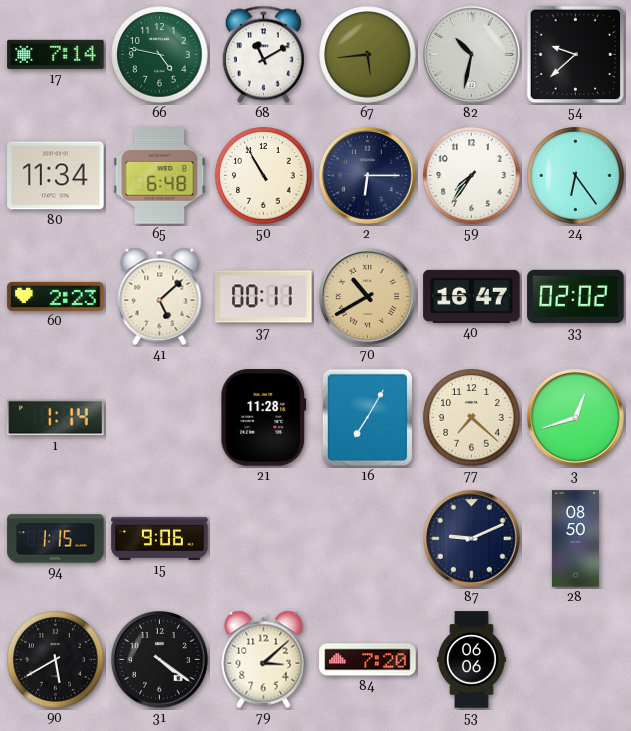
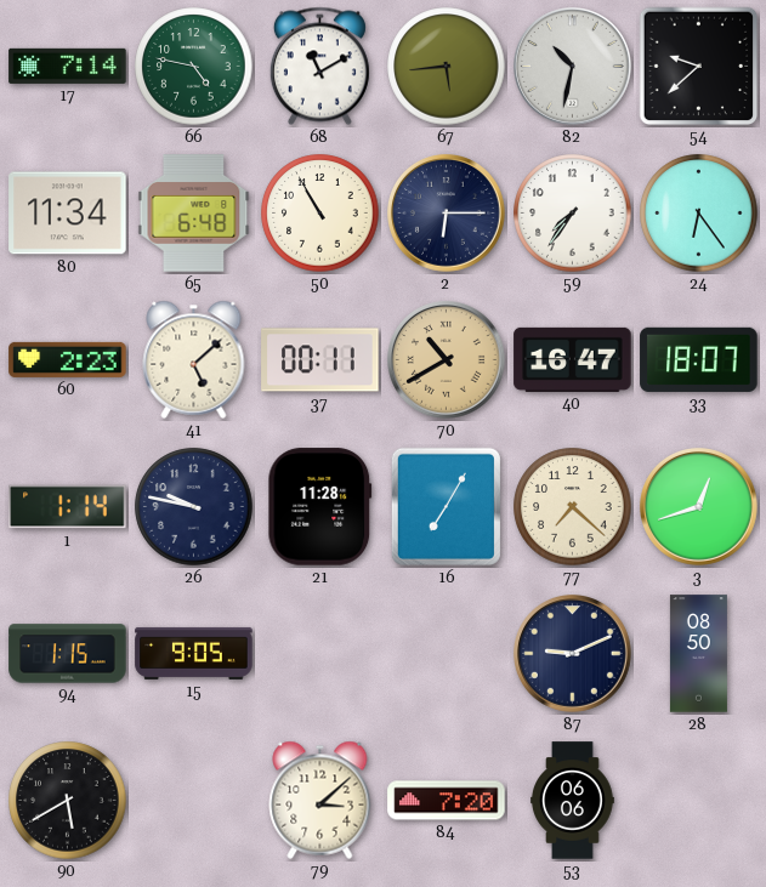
33: 02:02 -> 18:07 (699, 359)
26: none -> 9:47 (194, 507)
15: 9:06 -> 9:05 (194, 653)
31: 4:21 -> none (160, 660)
